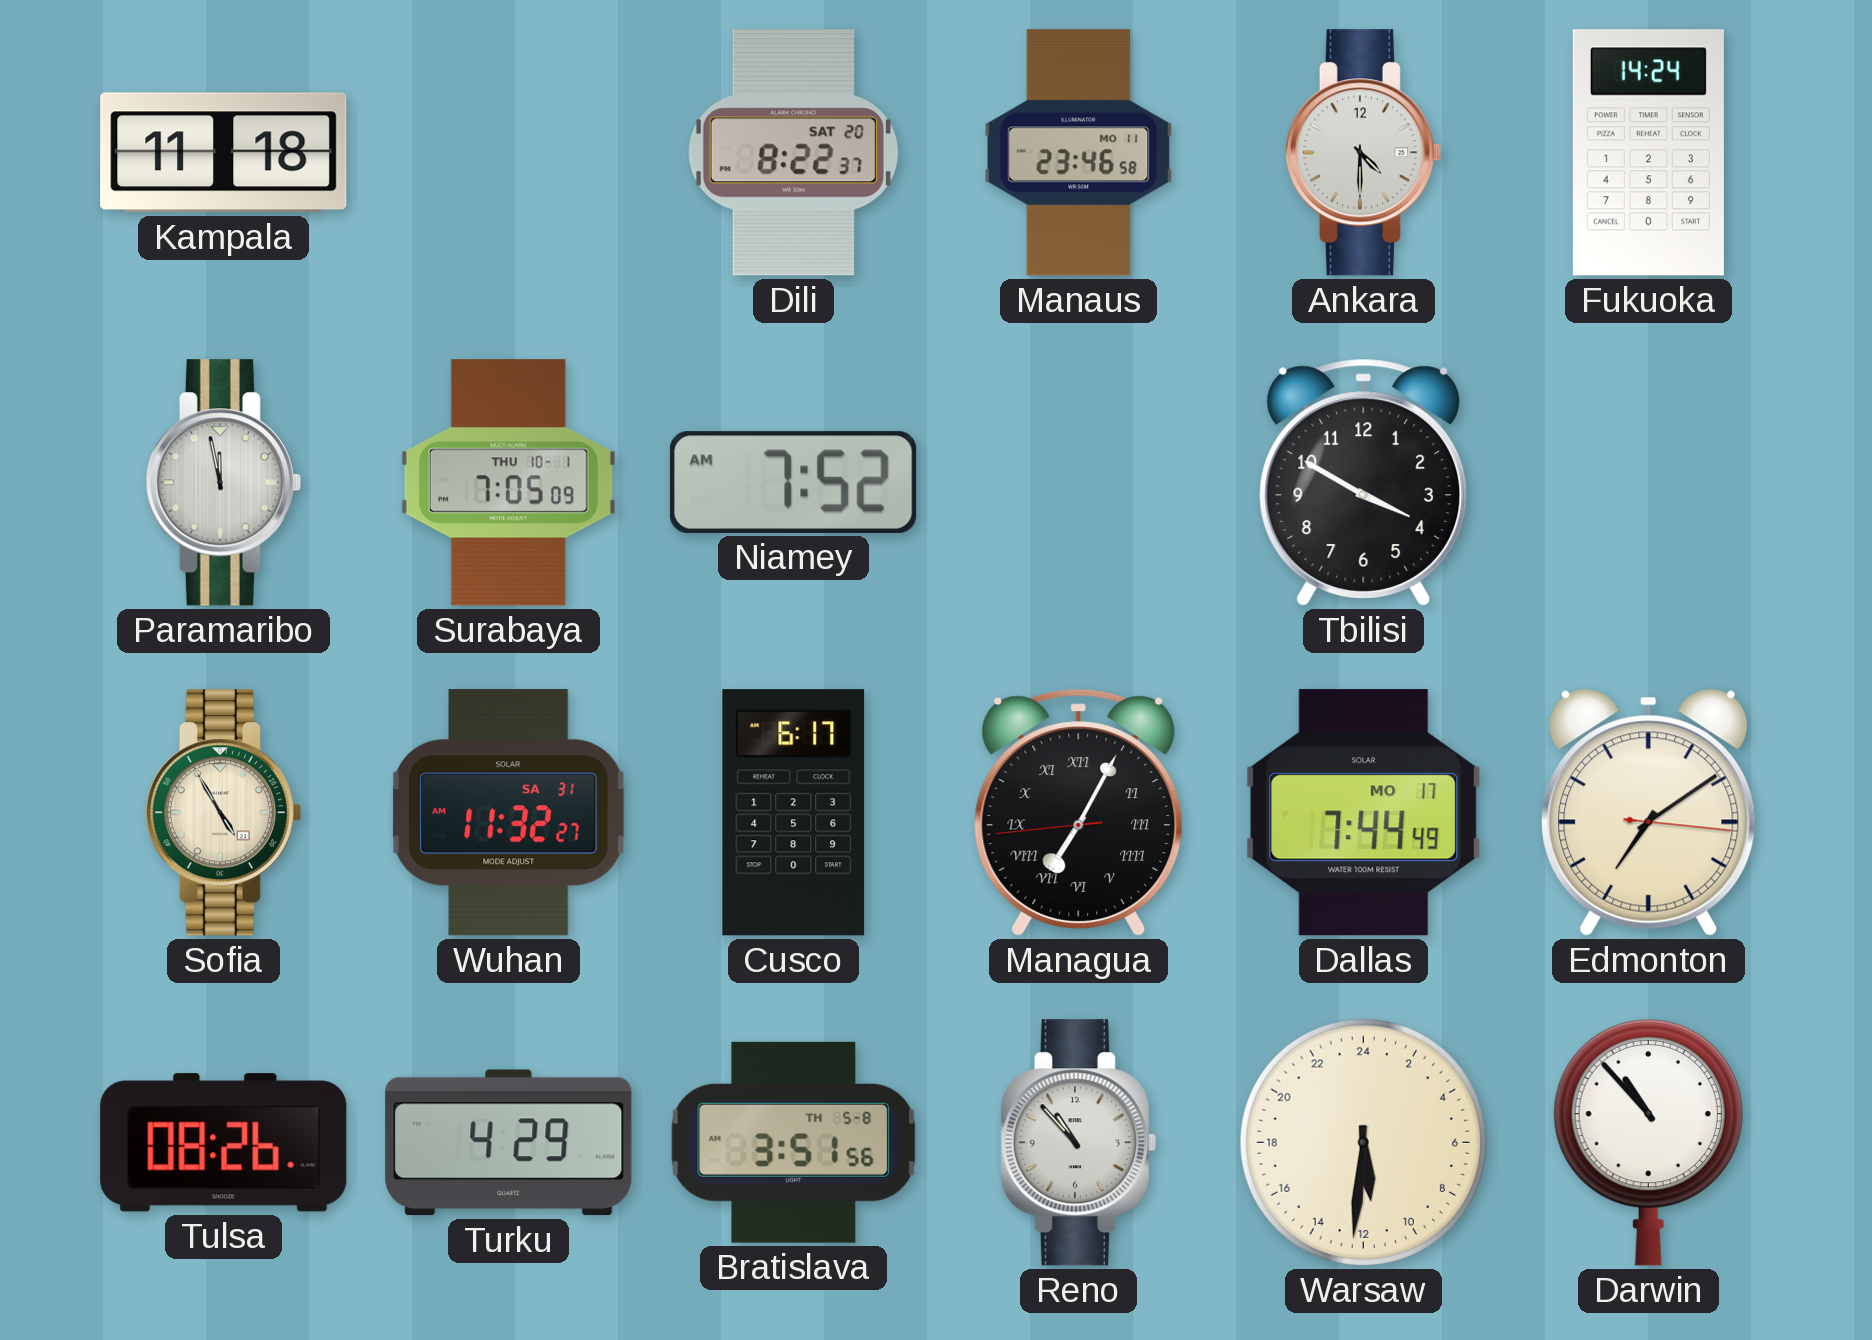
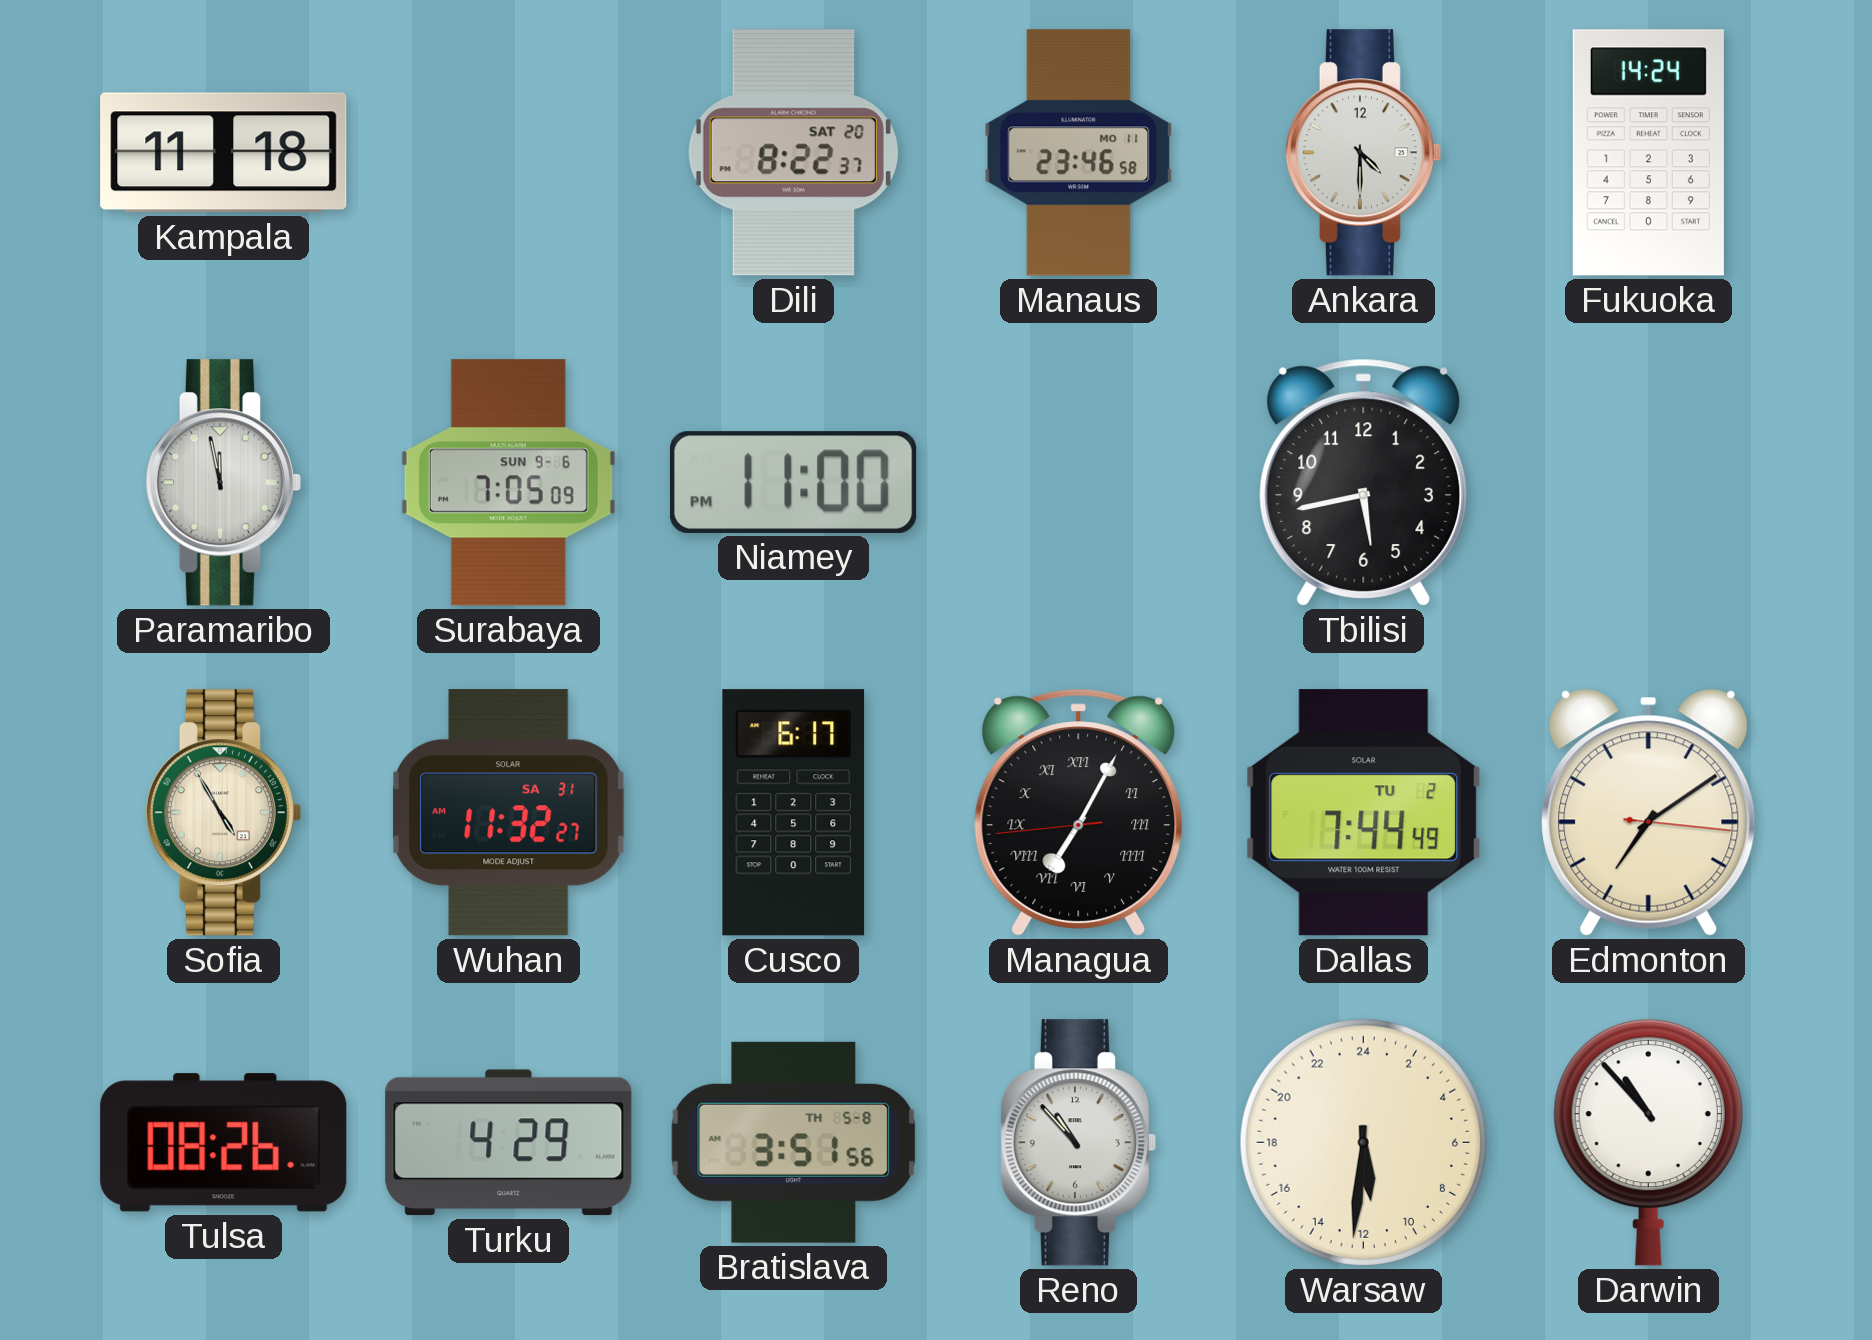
Surabaya date: THU 10-1 -> SUN 9-6 (508, 483)
Niamey: 7:52 -> 11:00 (793, 482)
Tbilisi: 3:50 -> 5:43 (1364, 482)
Dallas date: MO 17 -> TU 2 (1363, 813)
